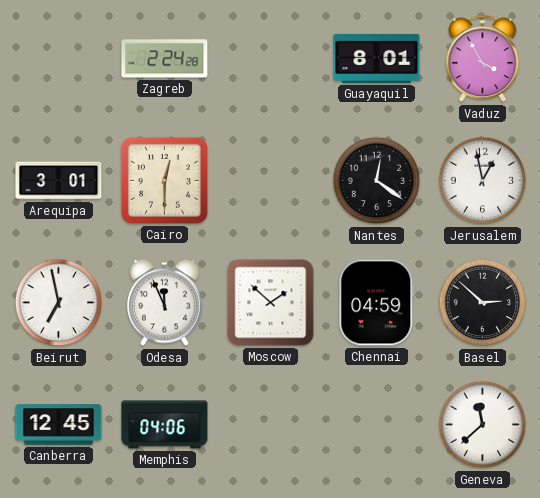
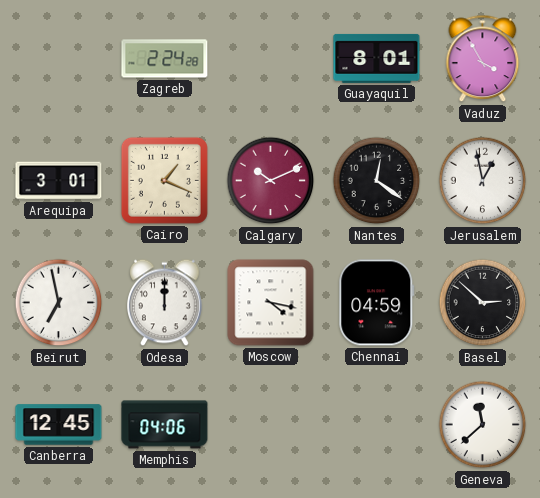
Cairo: 12:30 -> 1:19 (164, 180)
Calgary: none -> 10:11 (271, 181)
Odesa: 11:56 -> 12:00 (165, 303)
Moscow: 1:52 -> 4:17 (271, 303)
